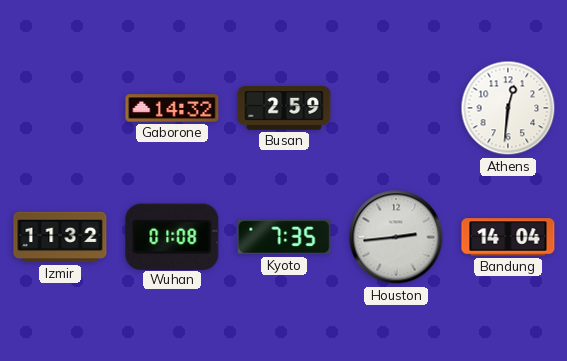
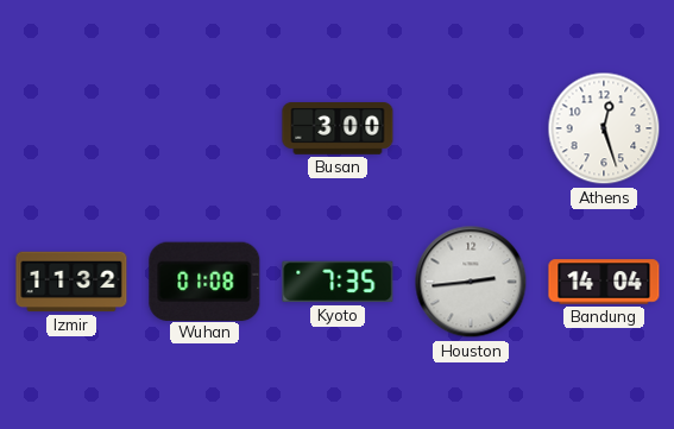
Gaborone: 14:32 -> none (172, 108)
Busan: 2:59 -> 3:00 (338, 130)
Athens: 12:31 -> 12:27 (604, 128)
